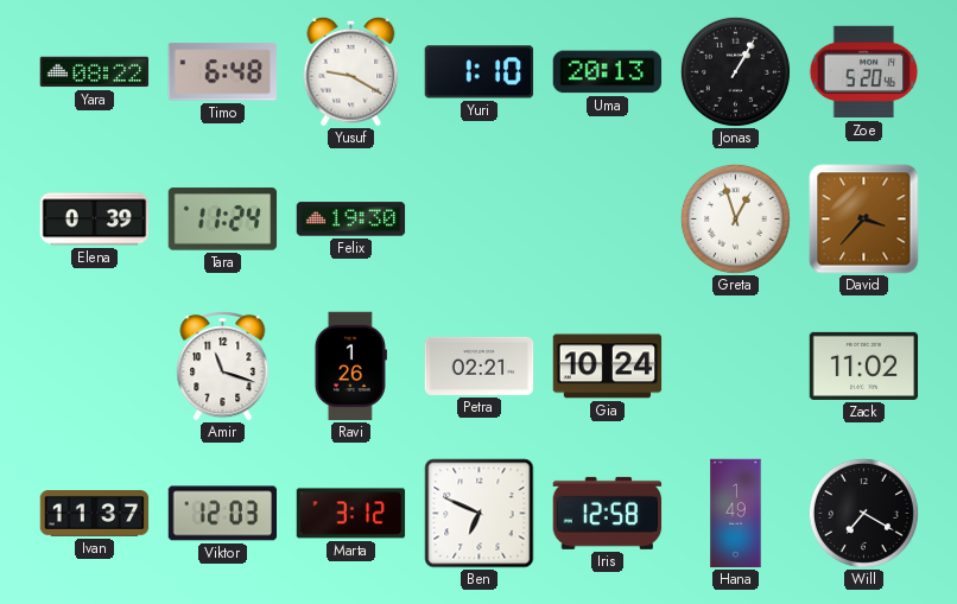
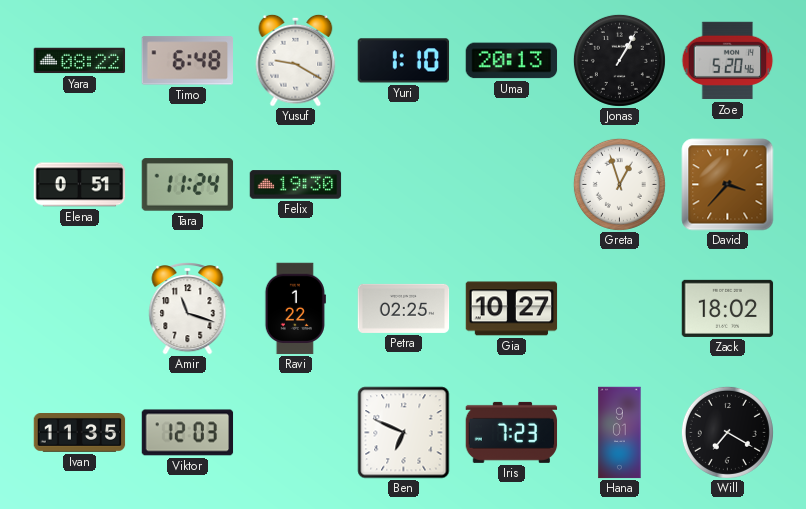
Elena: 0:39 -> 0:51 (80, 185)
Ravi: 1:26 -> 1:22 (295, 309)
Petra: 02:21 -> 02:25 (404, 308)
Gia: 10:24 -> 10:27 (512, 309)
Zack: 11:02 -> 18:02 (728, 308)
Ivan: 11:37 -> 11:35 (80, 433)
Marta: 3:12 -> none (351, 514)
Iris: 12:58 -> 7:23 (512, 432)
Hana: 1:49 -> 9:01 (620, 433)
